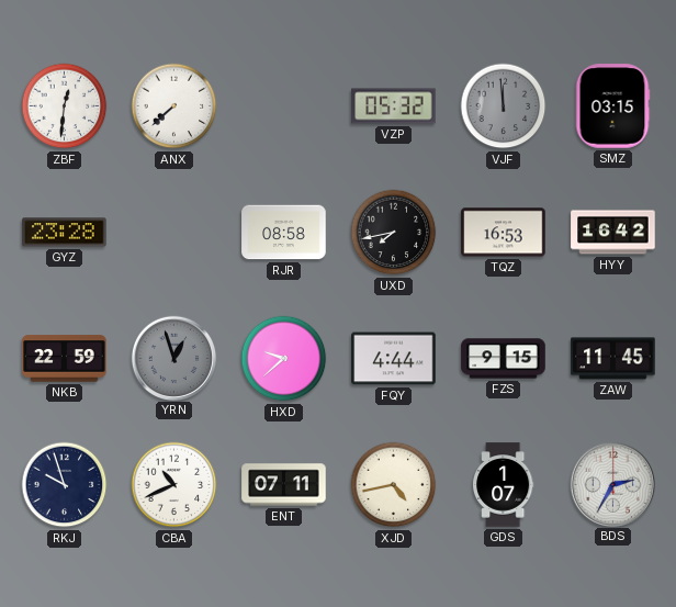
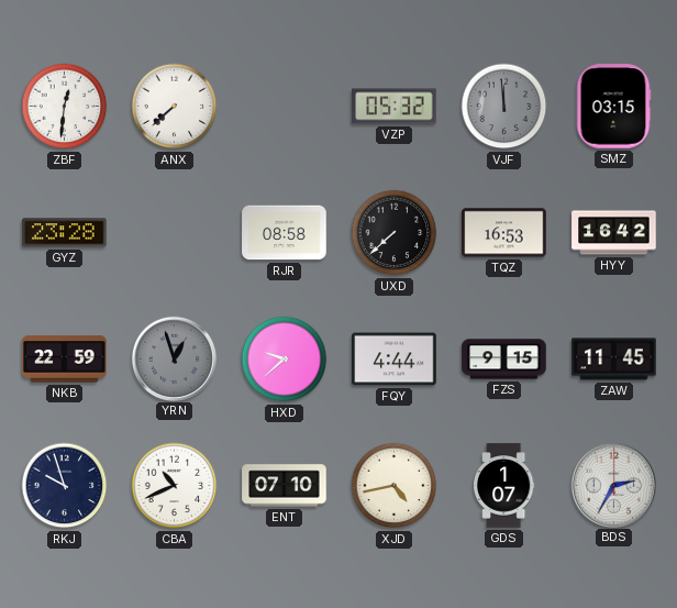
UXD: 7:43 -> 7:38 (395, 233)
ENT: 07:11 -> 07:10 (285, 486)
